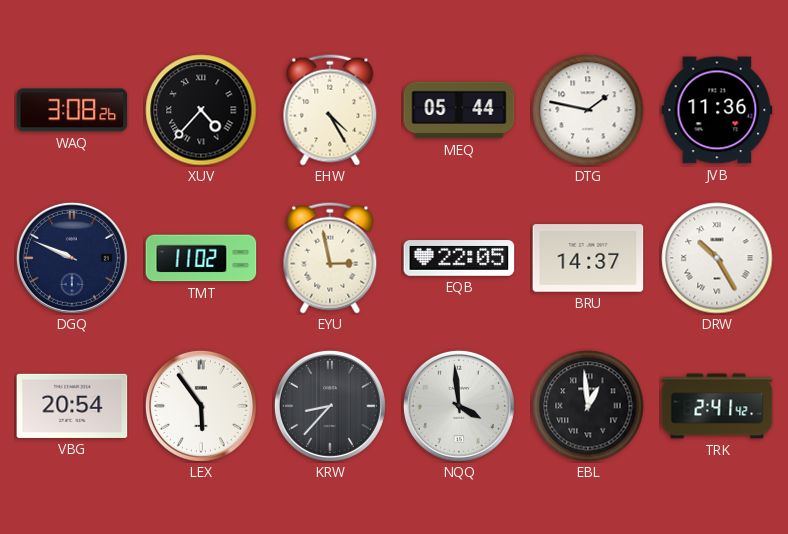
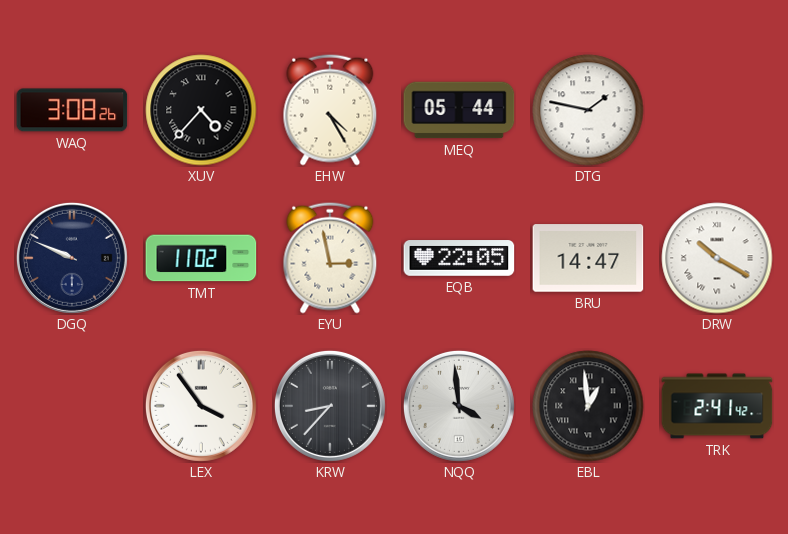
JVB: 11:36 -> none (717, 110)
BRU: 14:37 -> 14:47 (588, 258)
DRW: 10:25 -> 10:20 (717, 258)
VBG: 20:54 -> none (72, 406)
LEX: 5:54 -> 3:54 (201, 406)
